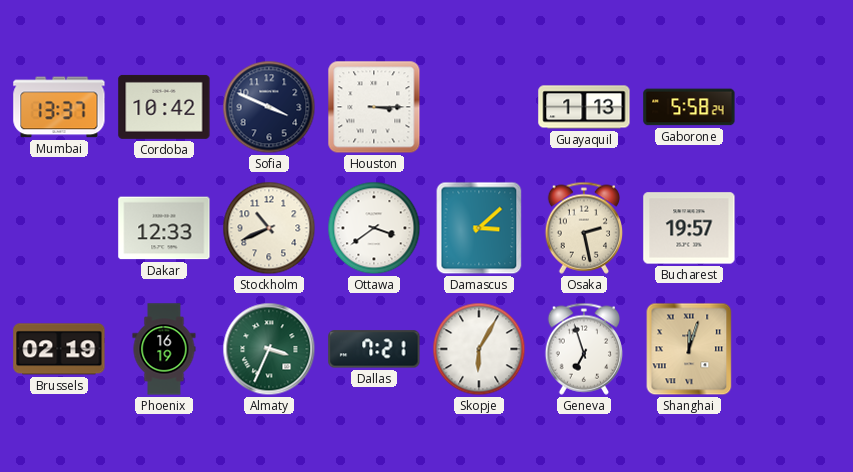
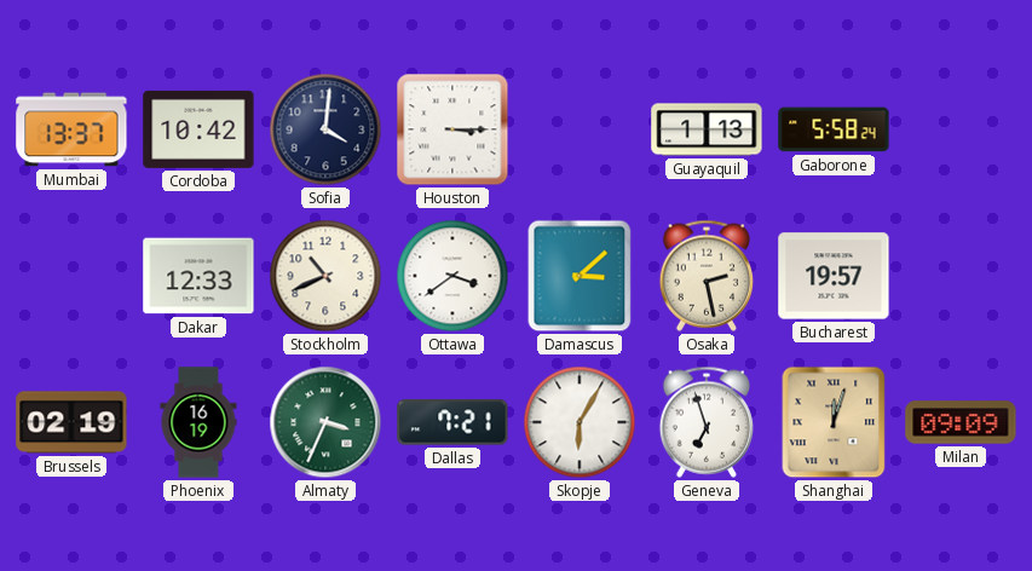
Sofia: 3:49 -> 4:01 (325, 129)
Milan: none -> 09:09 (961, 422)
